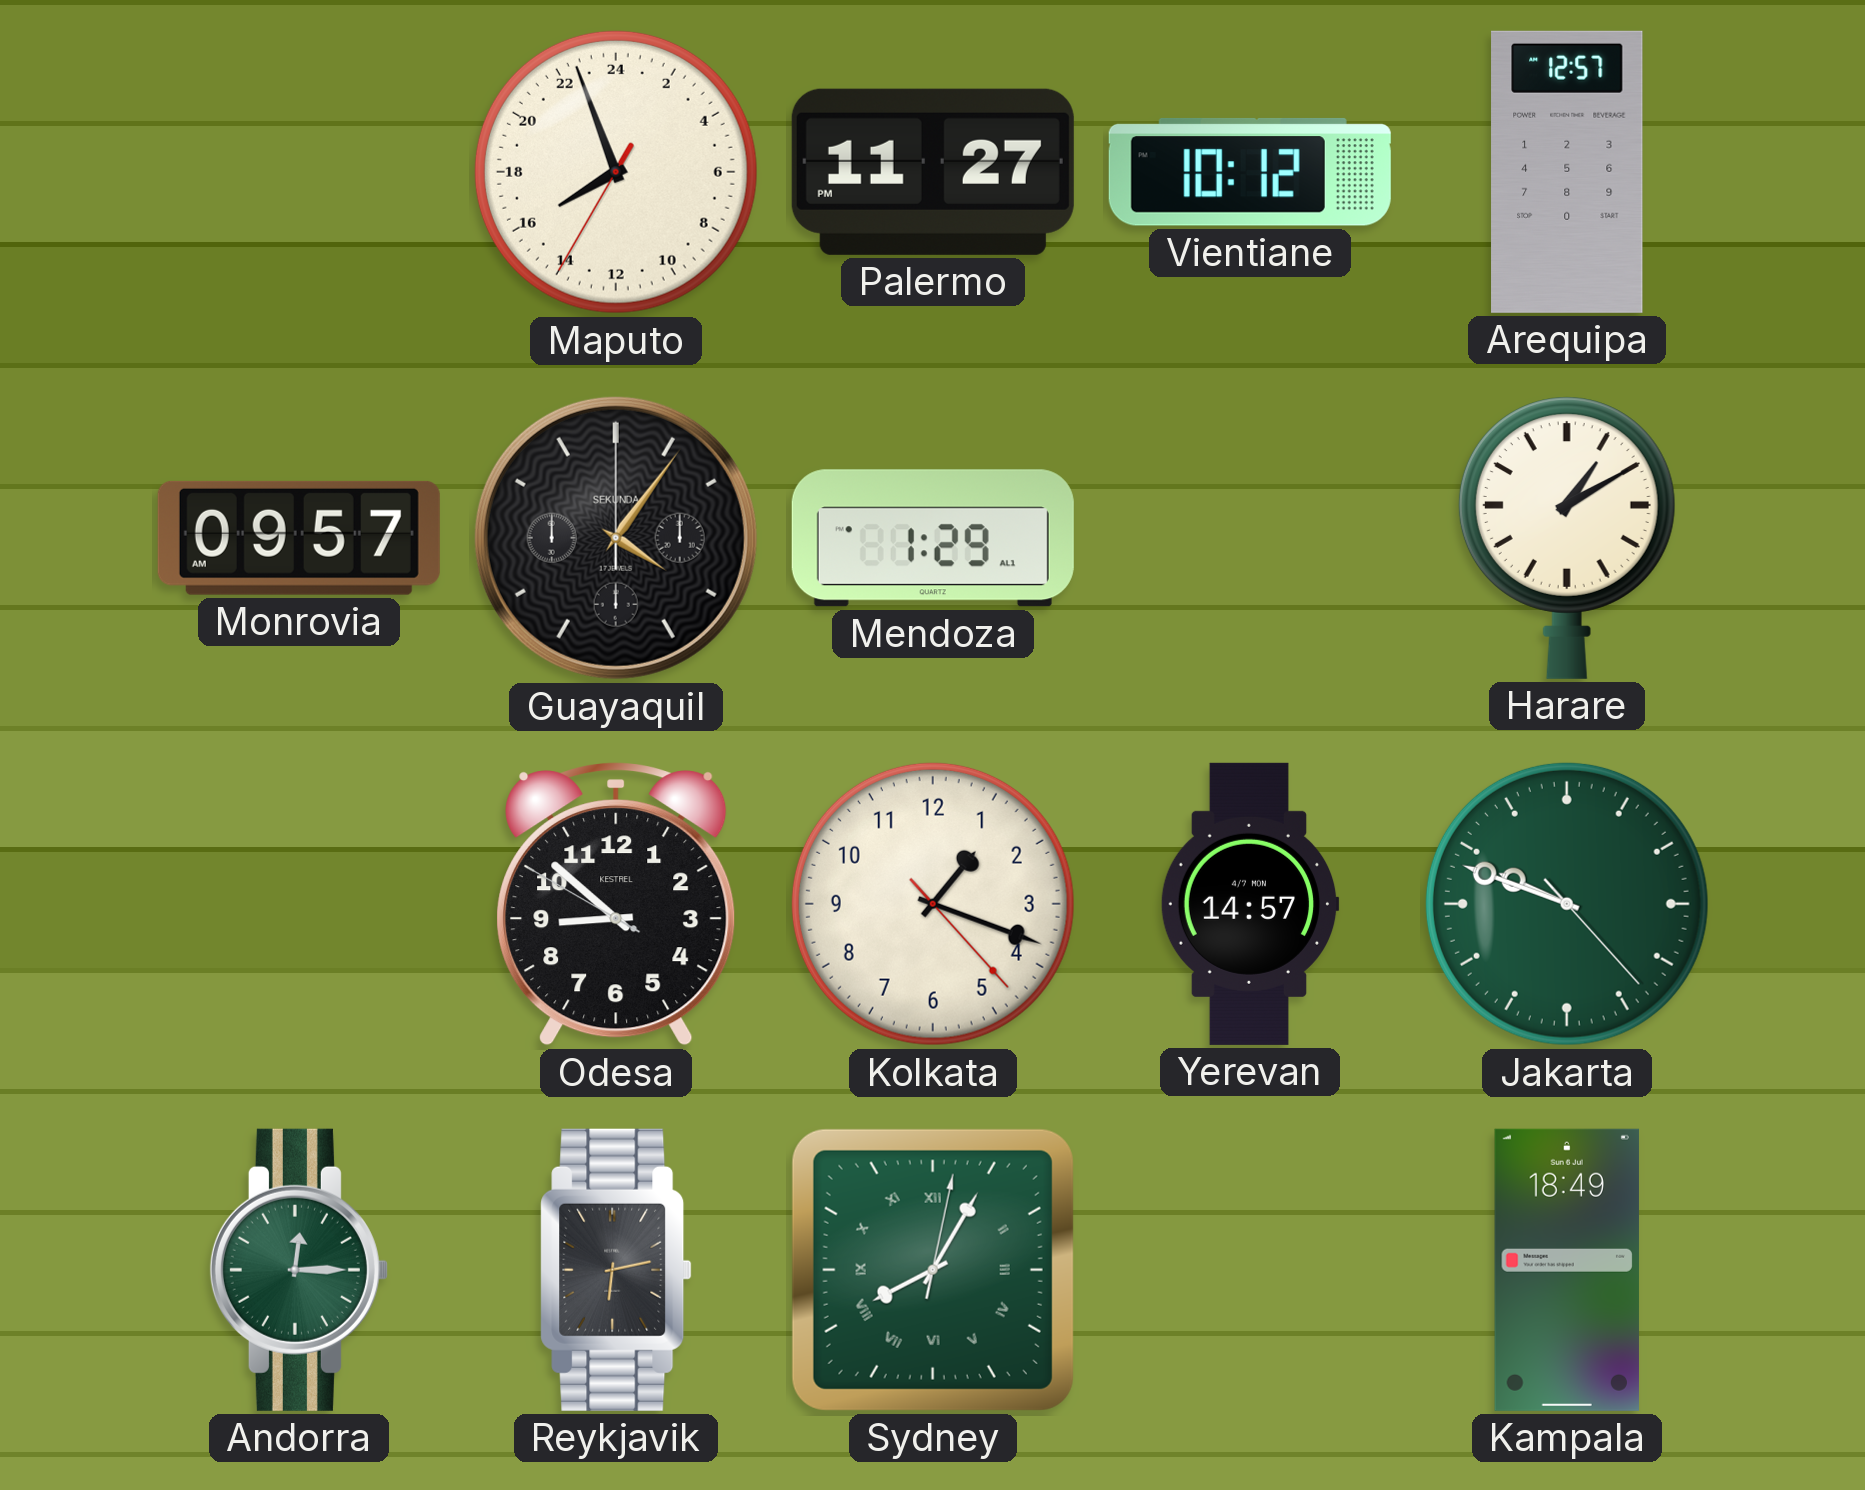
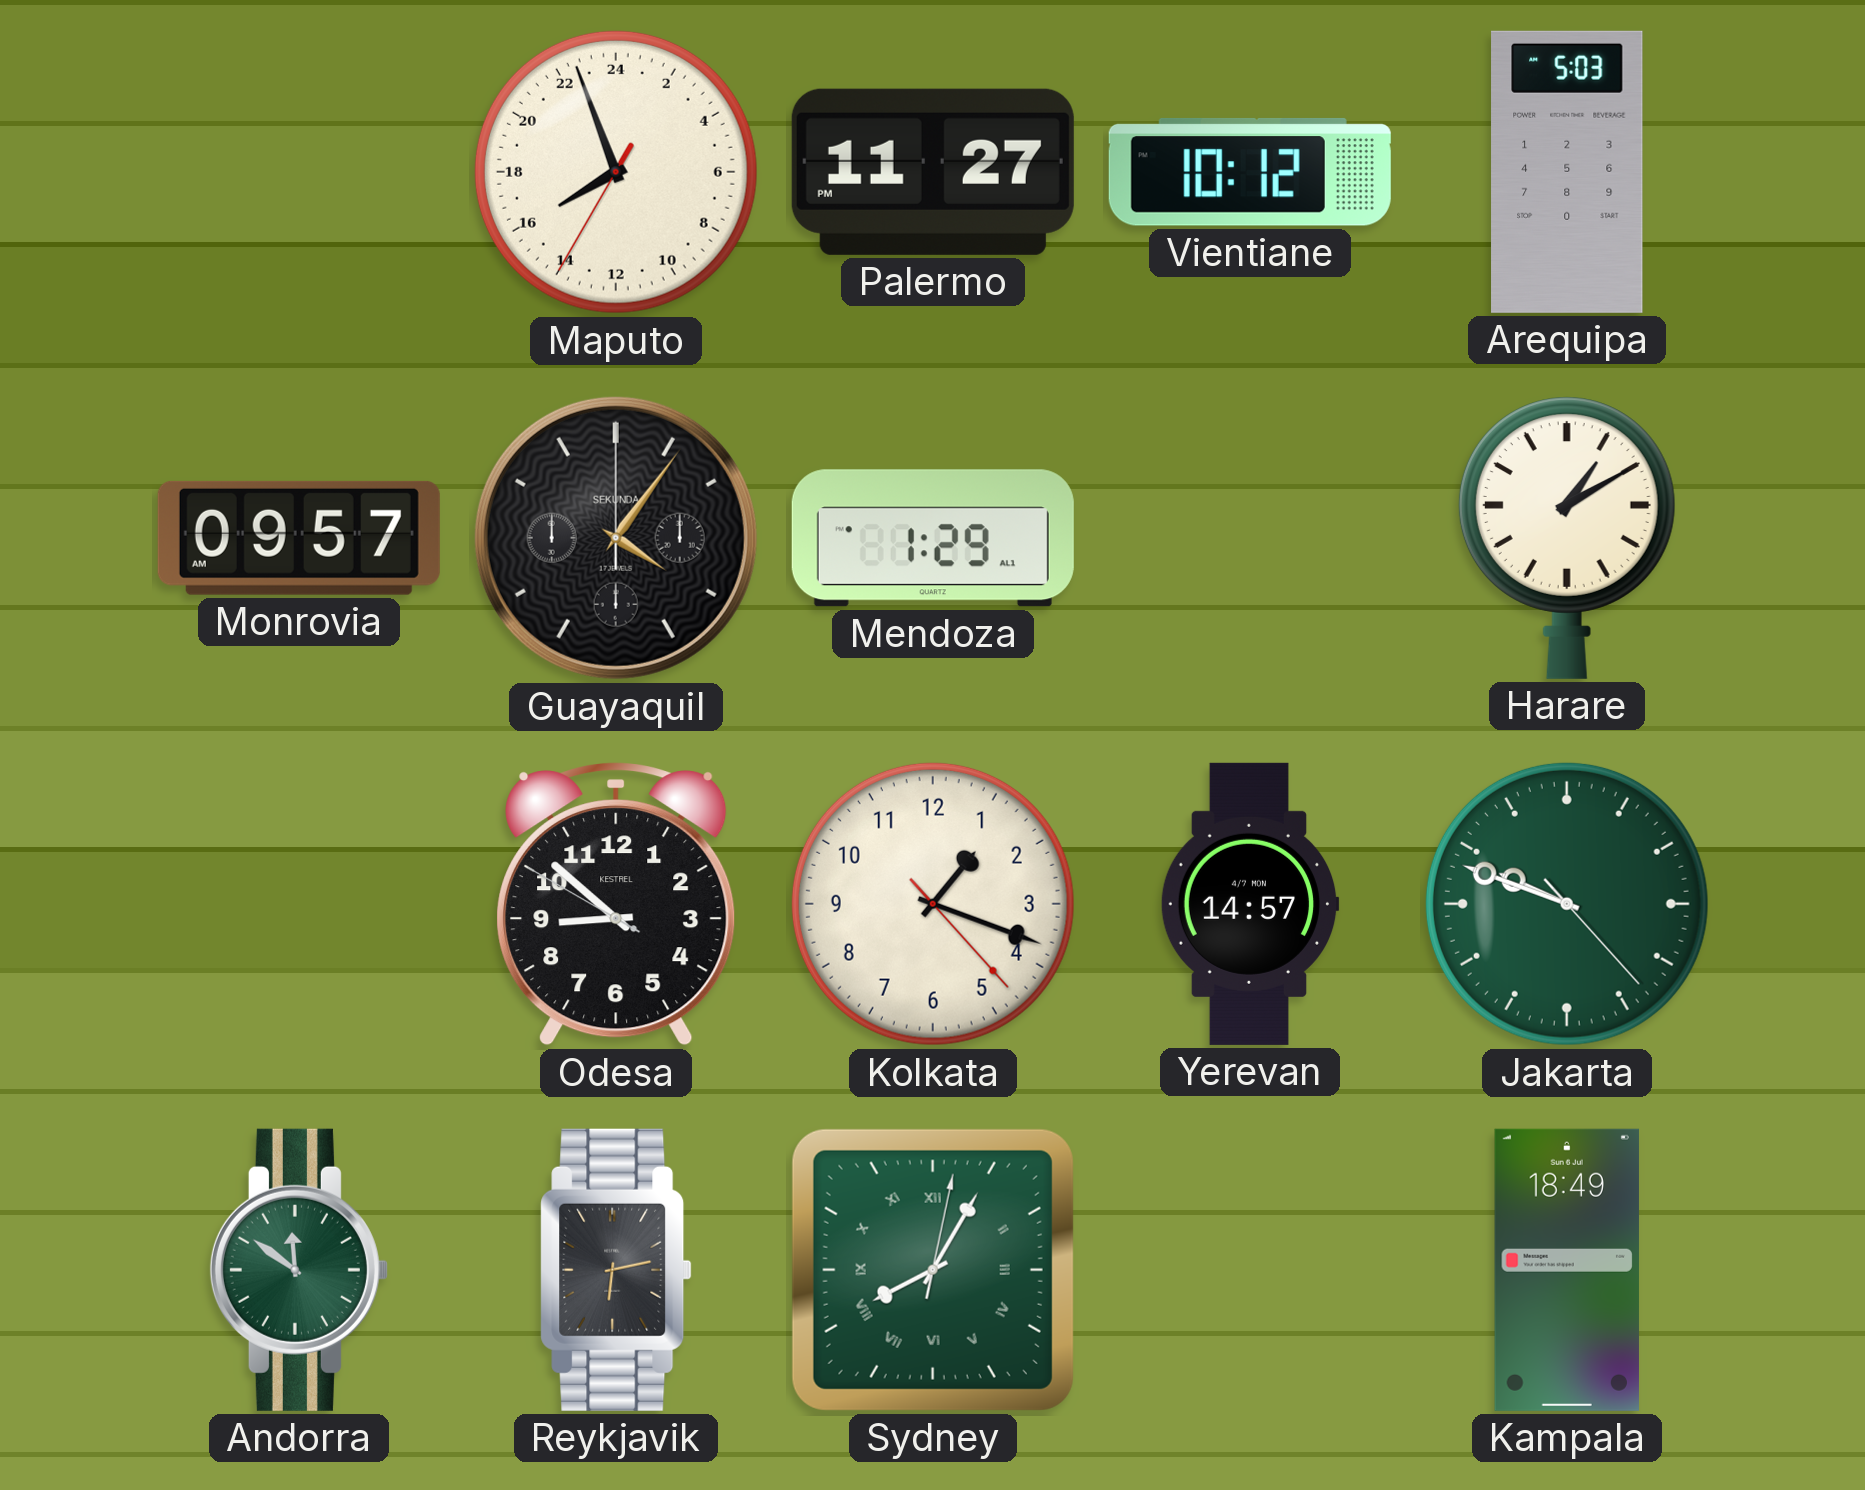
Arequipa: 12:57 -> 5:03 (1567, 172)
Andorra: 12:15 -> 11:51 (299, 1270)
